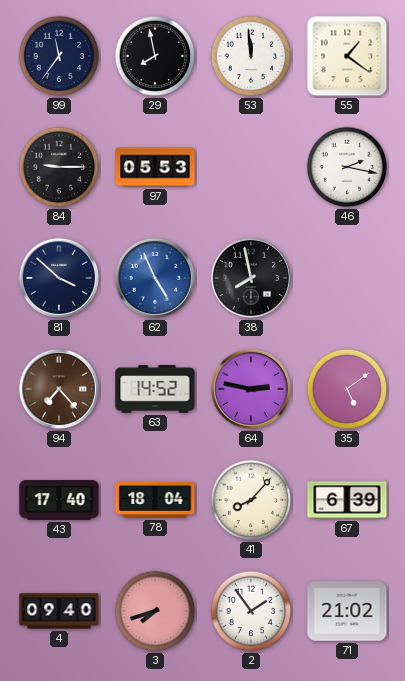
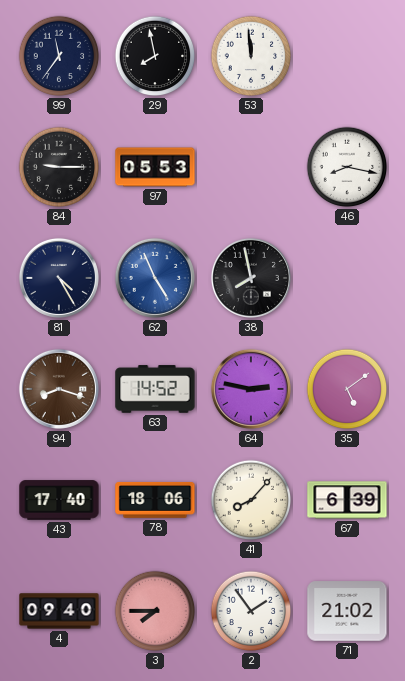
55: 1:21 -> none (347, 56)
46: 2:17 -> 8:17 (347, 167)
81: 3:52 -> 4:25 (59, 278)
94: 7:23 -> 8:18 (59, 389)
78: 18:04 -> 18:06 (155, 500)
3: 7:42 -> 7:45 (155, 611)
